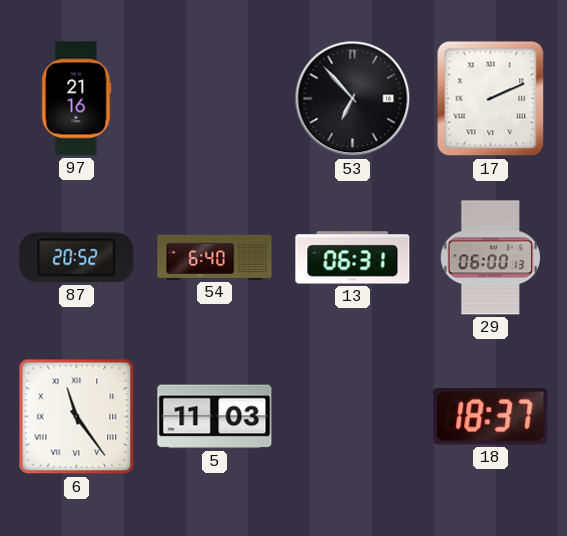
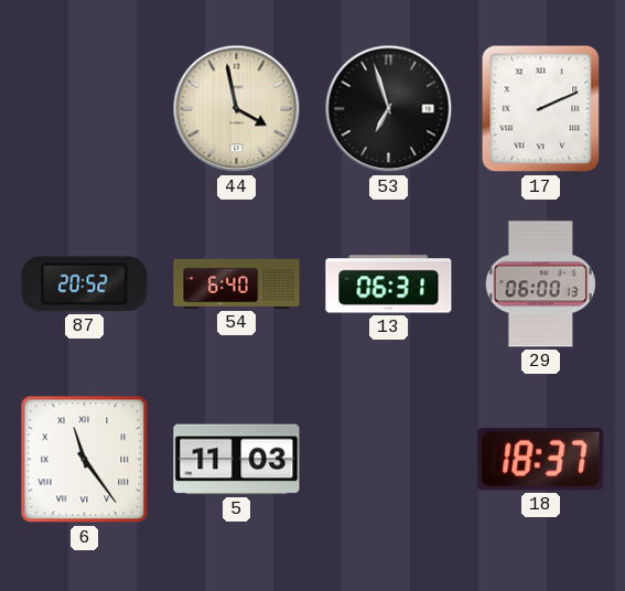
97: 21:16 -> none (77, 99)
44: none -> 3:58 (237, 109)
53: 6:53 -> 6:57 (389, 109)
